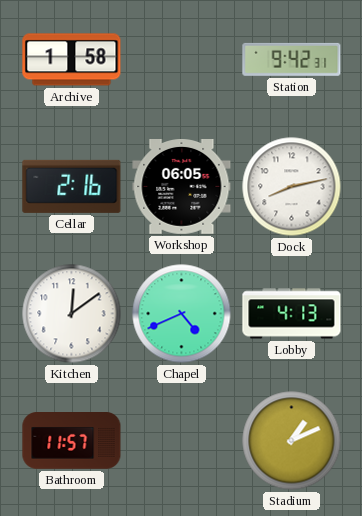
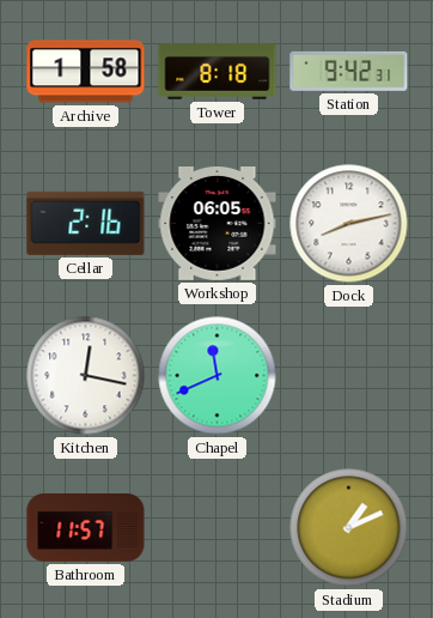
Tower: none -> 8:18 (218, 72)
Kitchen: 12:09 -> 12:17 (86, 376)
Chapel: 4:41 -> 11:41 (218, 376)
Lobby: 4:13 -> none (292, 314)
